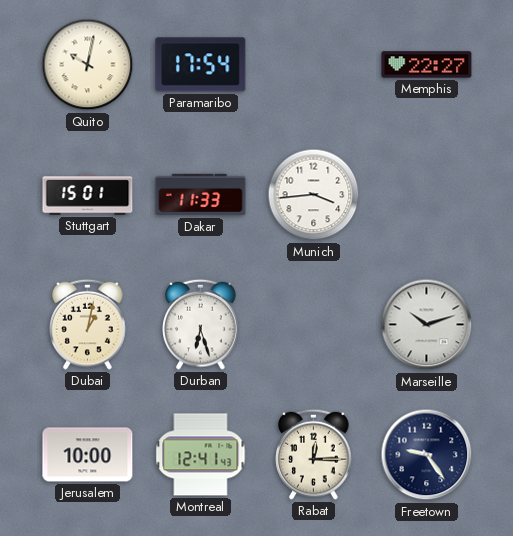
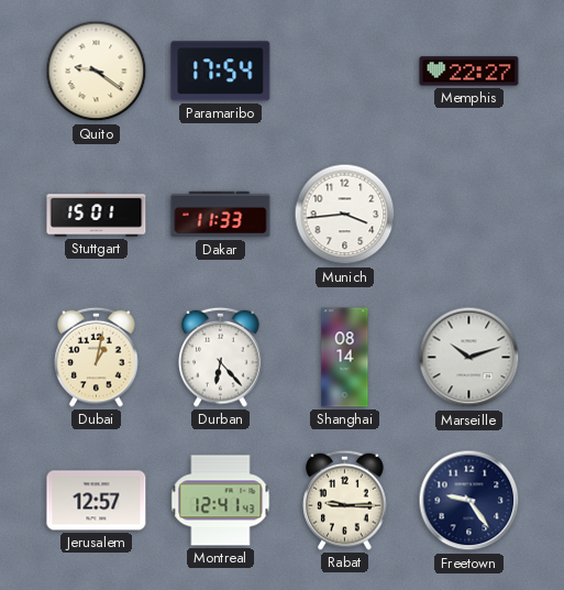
Quito: 10:02 -> 9:21 (97, 72)
Durban: 6:27 -> 6:23 (221, 357)
Shanghai: none -> 08:14 (345, 358)
Jerusalem: 10:00 -> 12:57 (97, 501)
Rabat: 12:15 -> 9:15 (345, 500)
